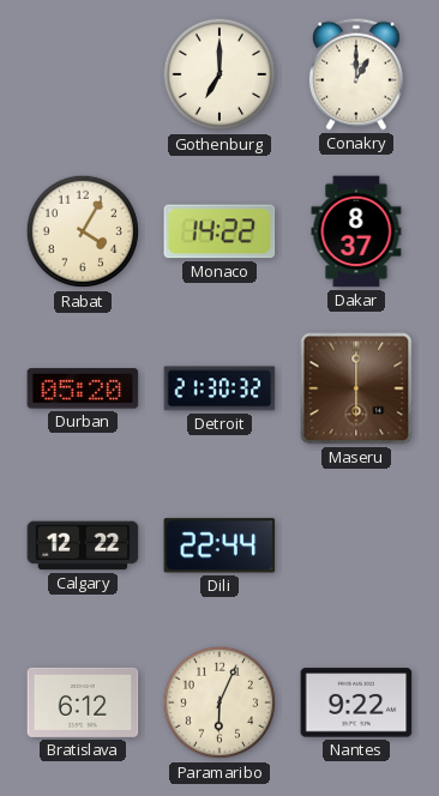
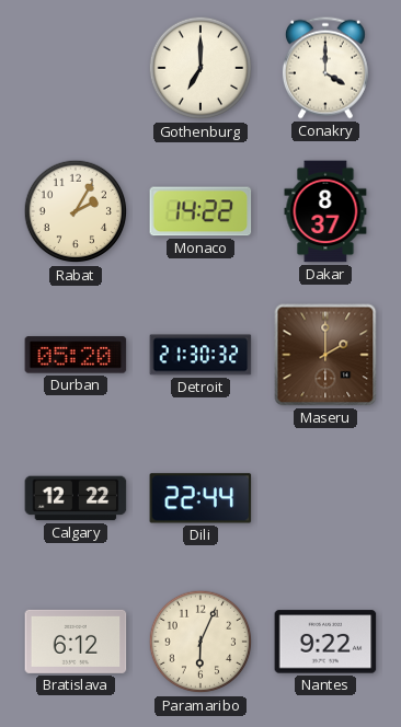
Conakry: 1:00 -> 4:00 (325, 68)
Rabat: 4:05 -> 2:05 (76, 211)
Maseru: 6:00 -> 2:00 (325, 355)
